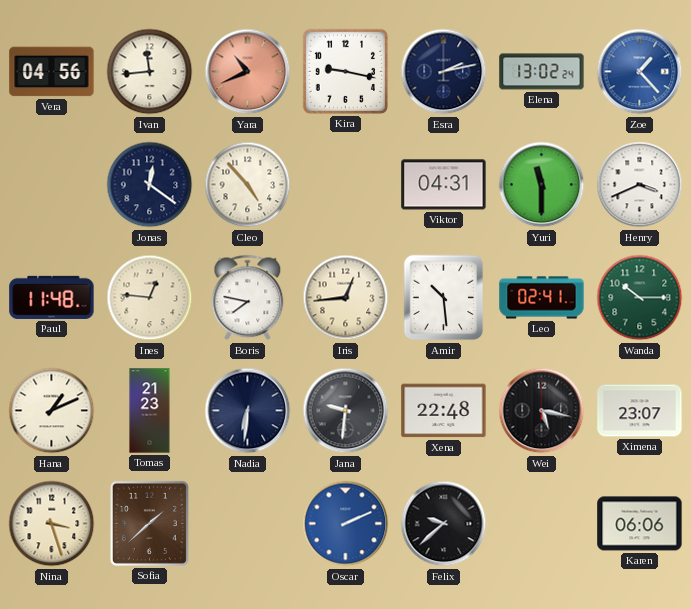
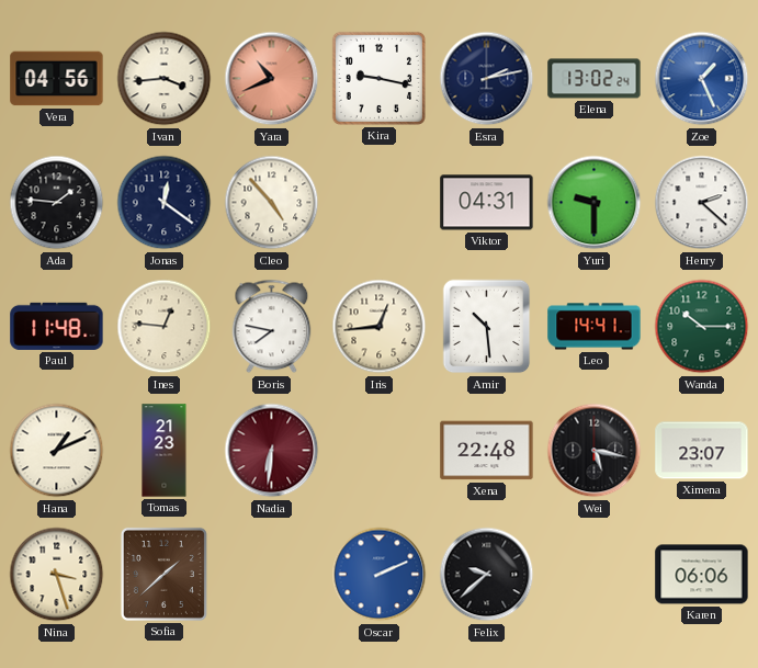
Ivan: 11:44 -> 3:44 (165, 79)
Zoe: 1:23 -> 1:26 (702, 79)
Ada: none -> 1:46 (57, 203)
Yuri: 11:30 -> 9:30 (595, 203)
Henry: 3:41 -> 2:22 (702, 203)
Leo: 02:41 -> 14:41 (595, 327)
Nadia dial: navy -> burgundy (272, 451)
Jana: 9:31 -> none (346, 411)
